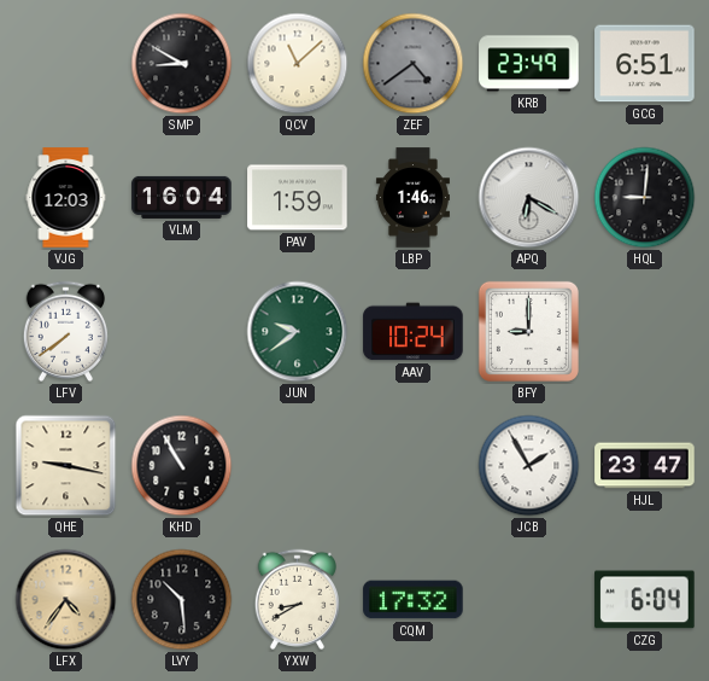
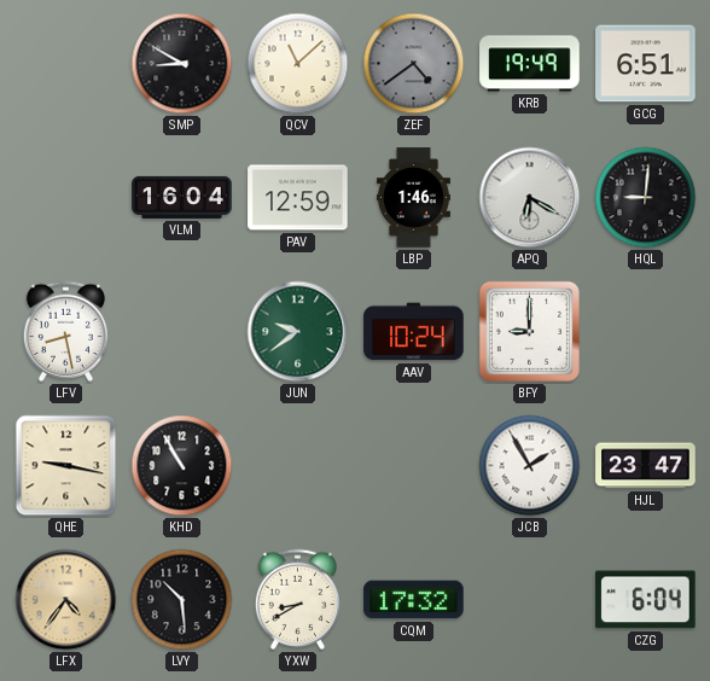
KRB: 23:49 -> 19:49 (530, 64)
VJG: 12:03 -> none (66, 198)
PAV: 1:59 -> 12:59 (298, 198)
LFV: 7:39 -> 8:28 (65, 331)
